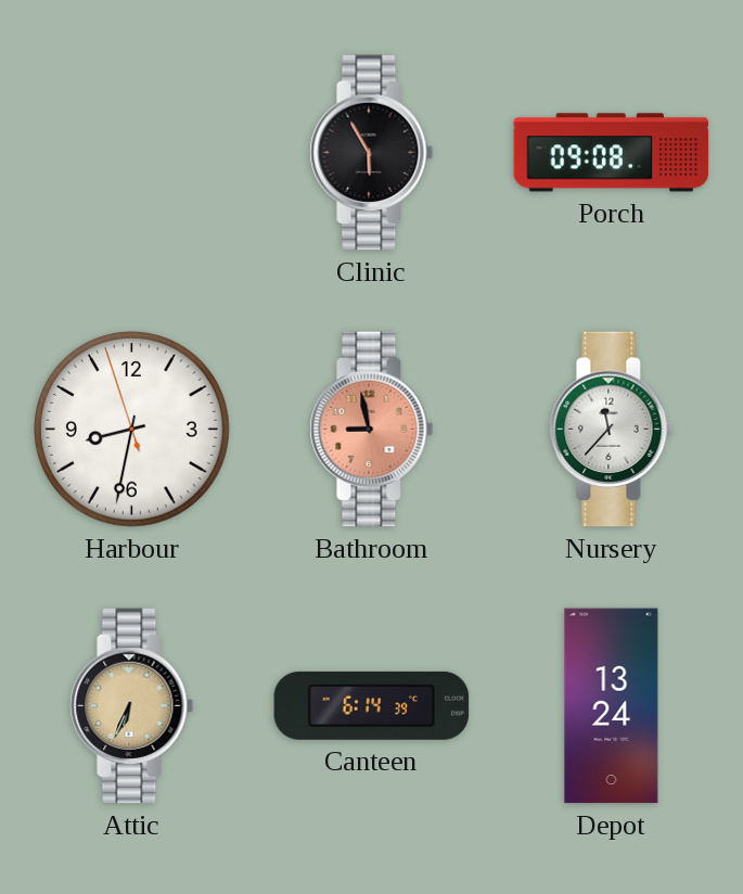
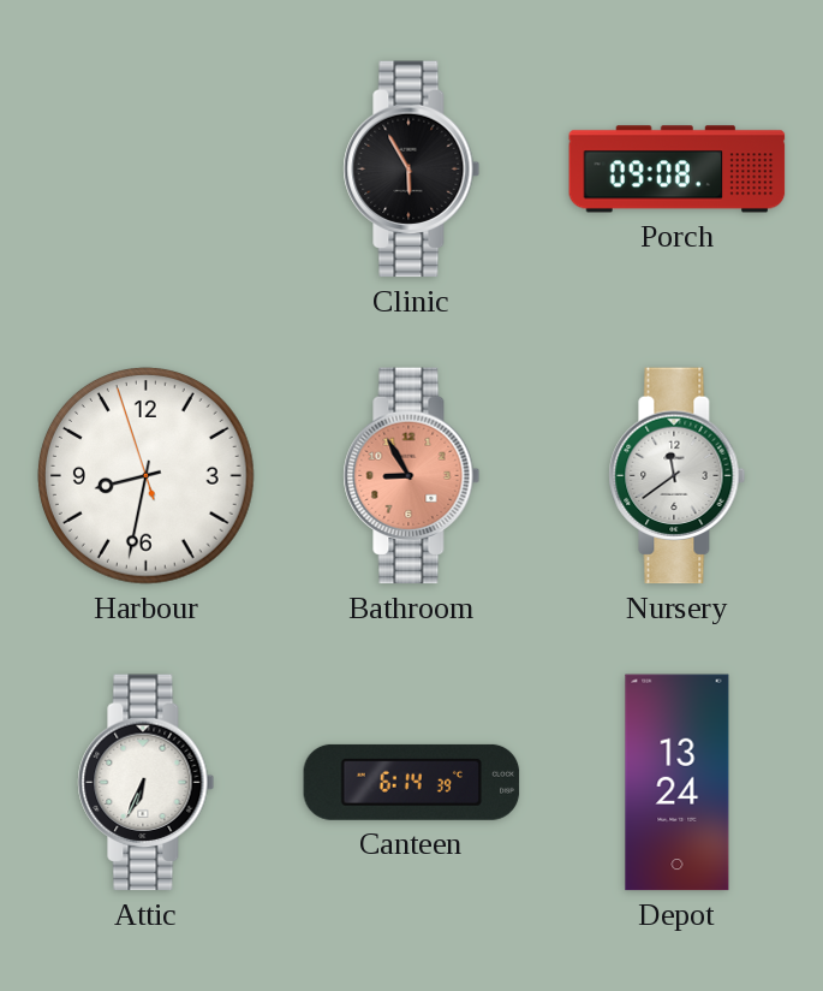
Bathroom: 8:58 -> 8:55 (412, 476)
Nursery: 11:37 -> 11:39 (678, 476)
Attic dial: champagne -> white (147, 783)
